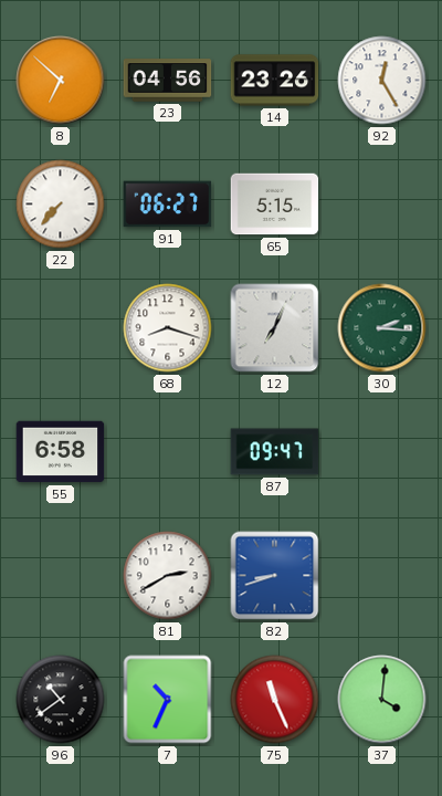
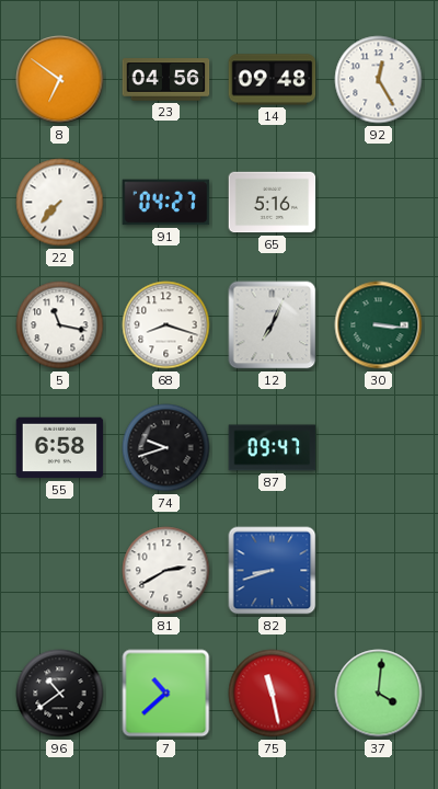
8: 6:52 -> 6:51 (60, 80)
14: 23:26 -> 09:48 (273, 80)
91: 06:27 -> 04:27 (166, 203)
65: 5:15 -> 5:16 (273, 203)
5: none -> 11:17 (60, 325)
30: 2:16 -> 3:16 (379, 325)
74: none -> 9:42 (166, 448)
7: 10:34 -> 10:38 (166, 694)
75: 11:26 -> 11:28 (273, 694)
